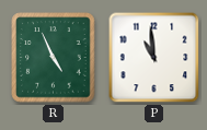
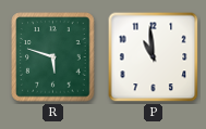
R: 4:56 -> 5:48 (53, 57)
